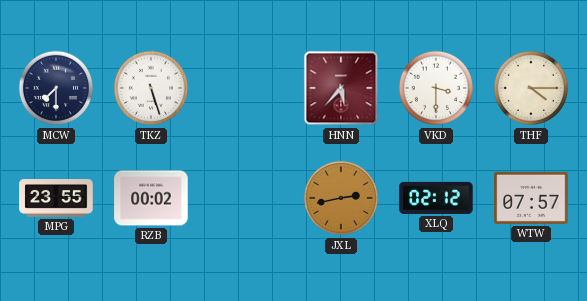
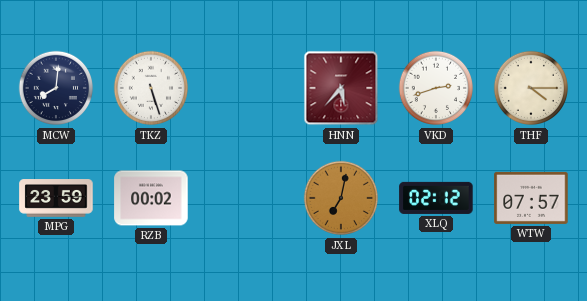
MCW: 7:30 -> 8:01 (56, 88)
VKD: 3:30 -> 2:42 (436, 88)
MPG: 23:55 -> 23:59 (56, 198)
JXL: 2:43 -> 7:02 (341, 198)
